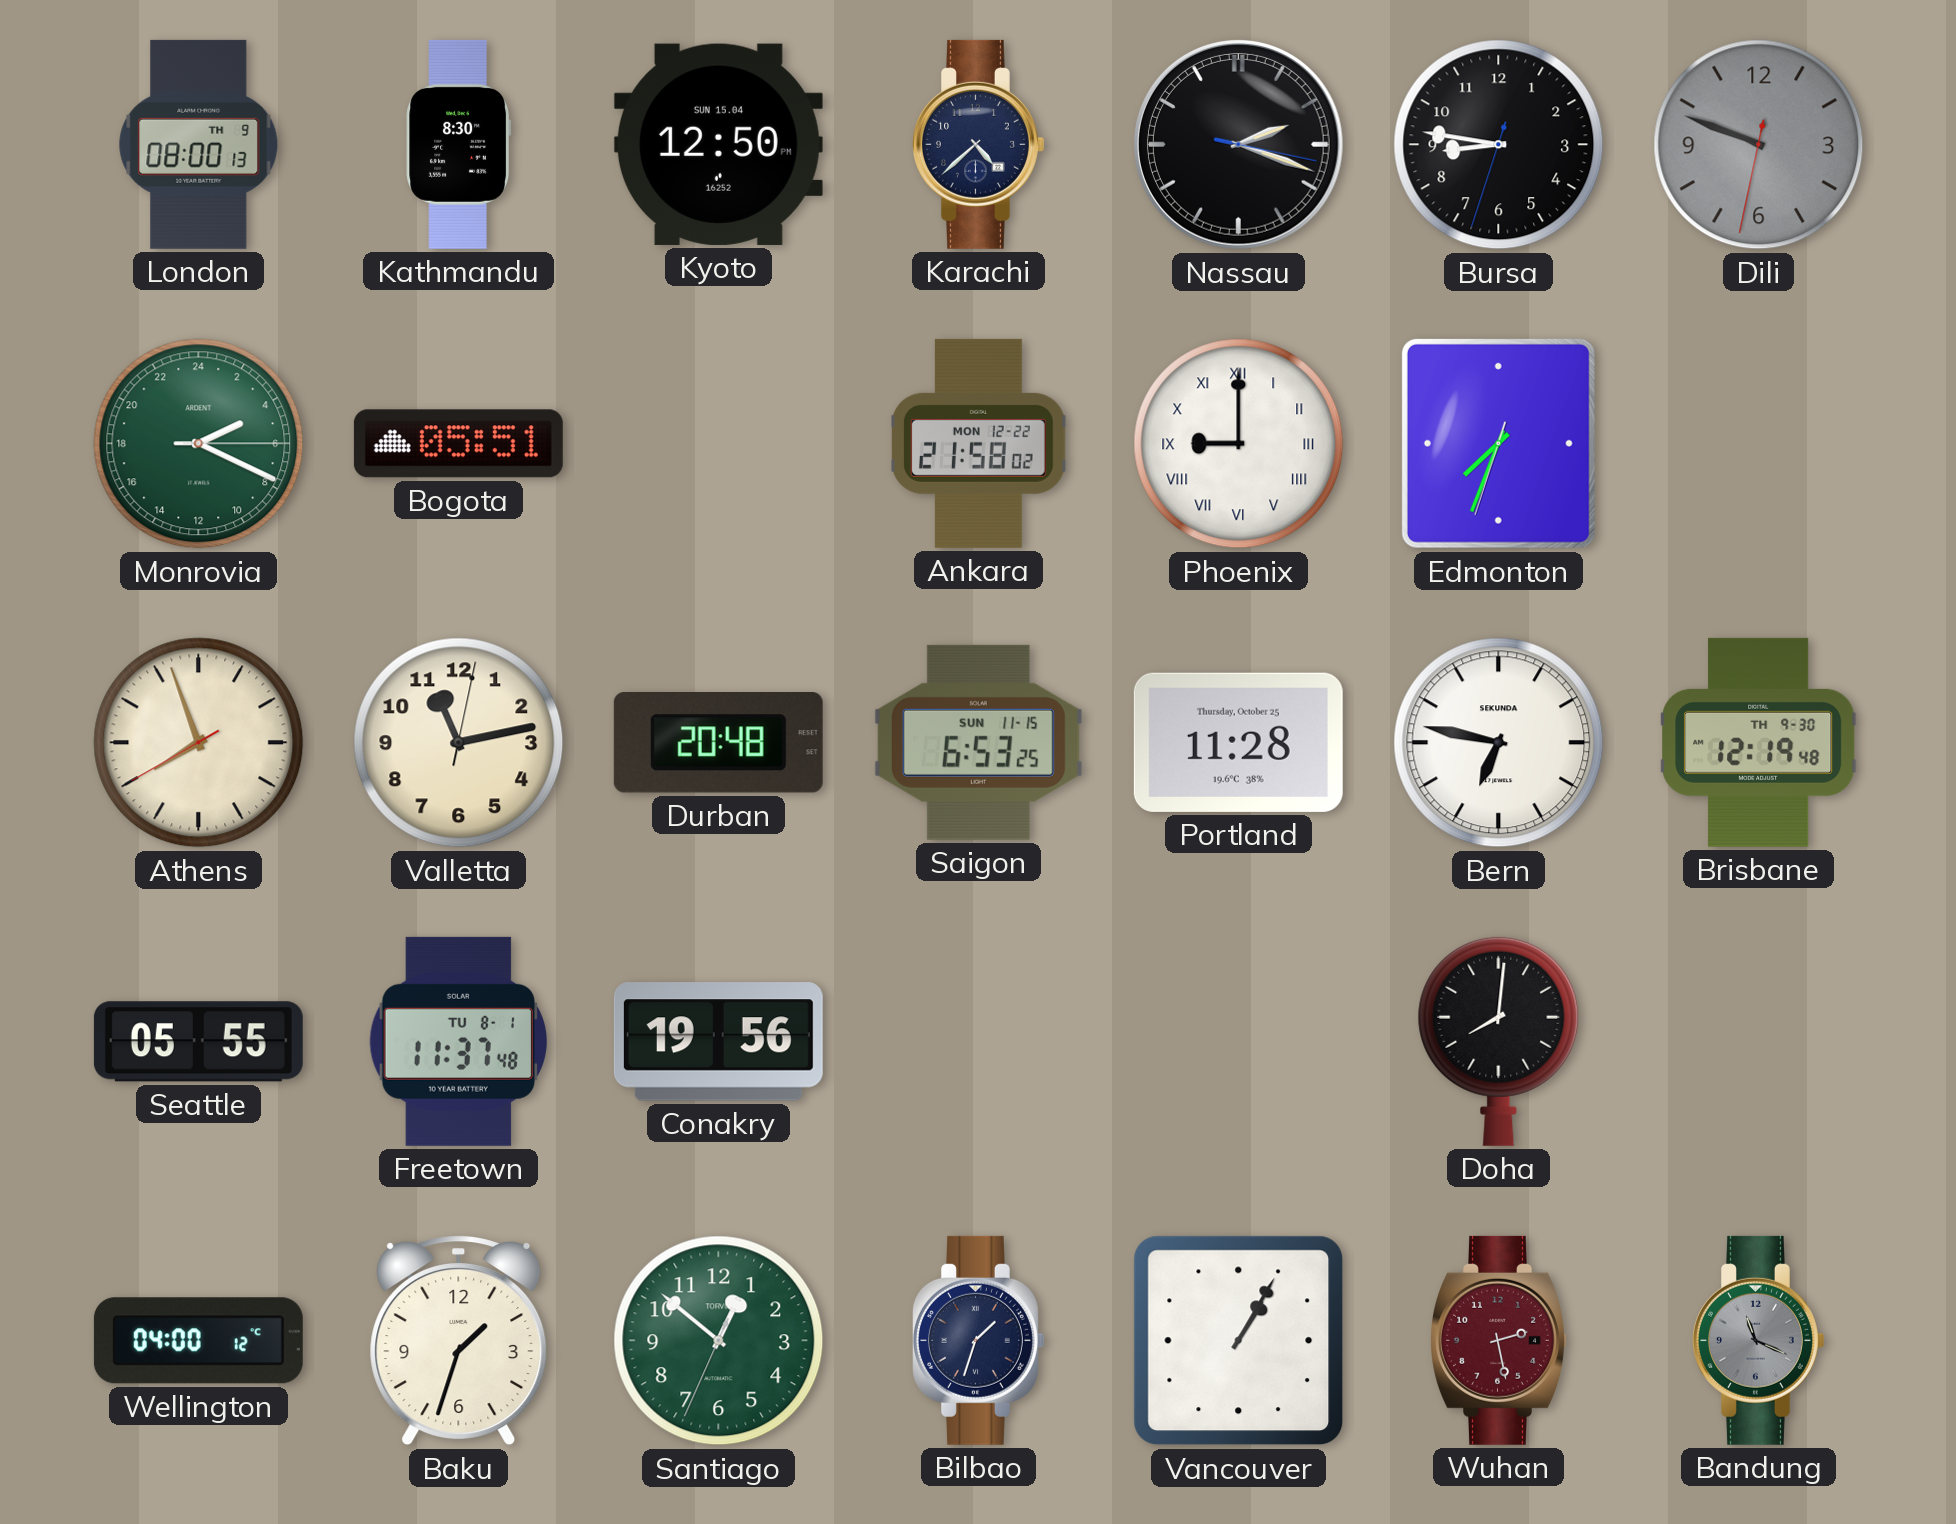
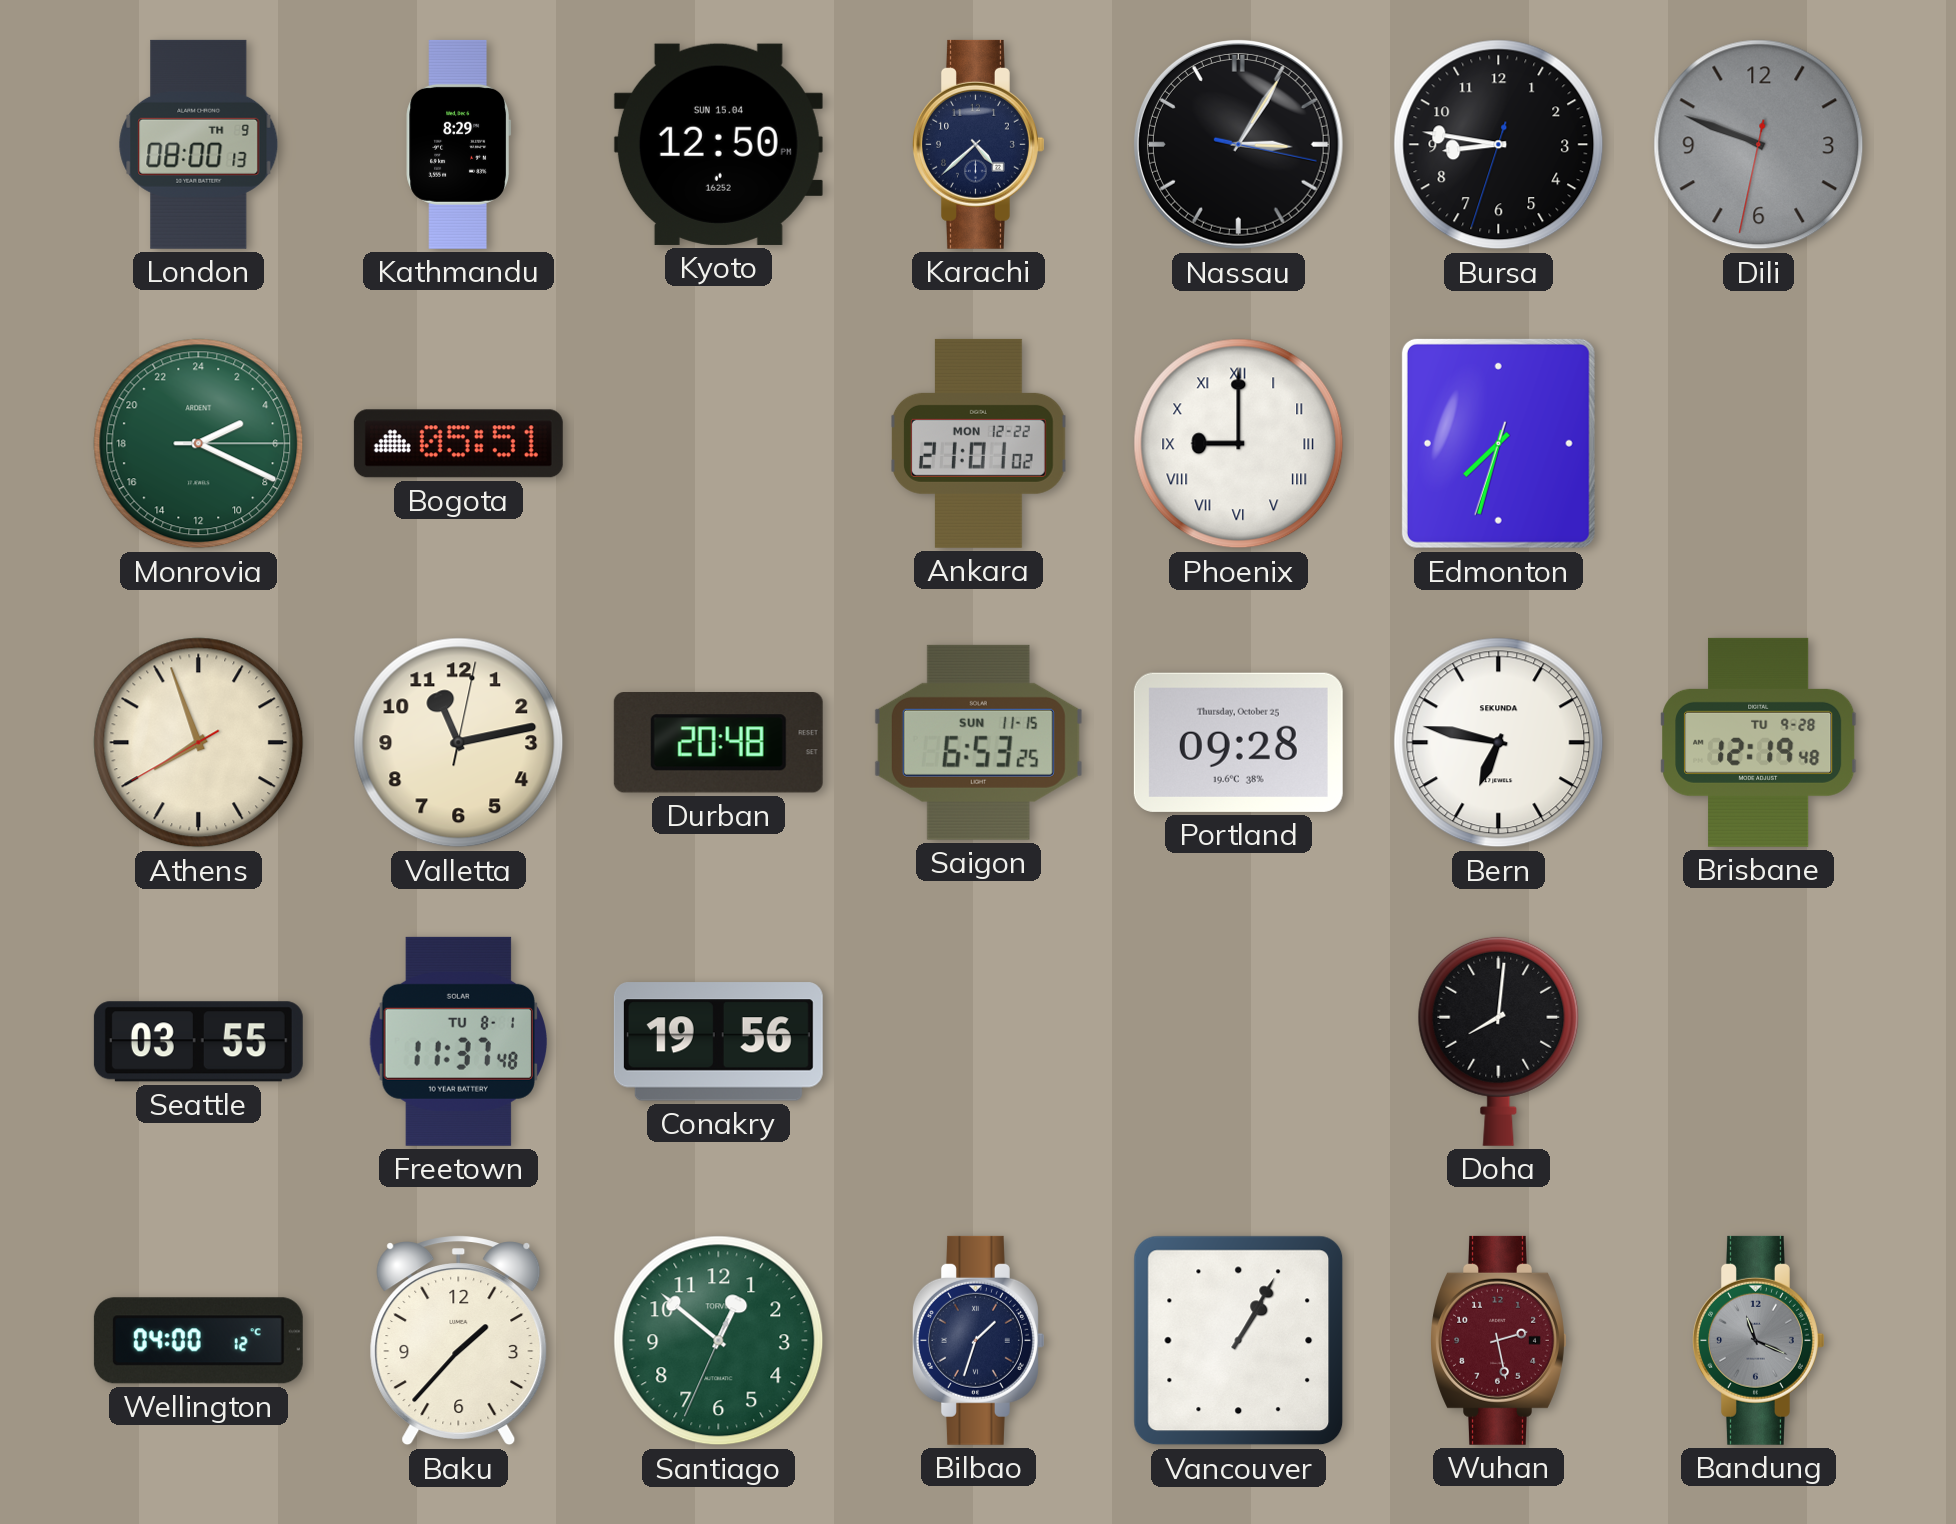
Kathmandu: 8:30 -> 8:29 (459, 144)
Nassau: 2:18 -> 3:05 (1239, 145)
Ankara: 21:58 -> 21:01 (979, 443)
Edmonton: 7:33 -> 7:32 (1498, 443)
Portland: 11:28 -> 09:28 (1238, 742)
Brisbane date: TH 9-30 -> TU 9-28 (1759, 742)
Seattle: 05:55 -> 03:55 (198, 1042)
Baku: 1:33 -> 1:37 (459, 1341)
